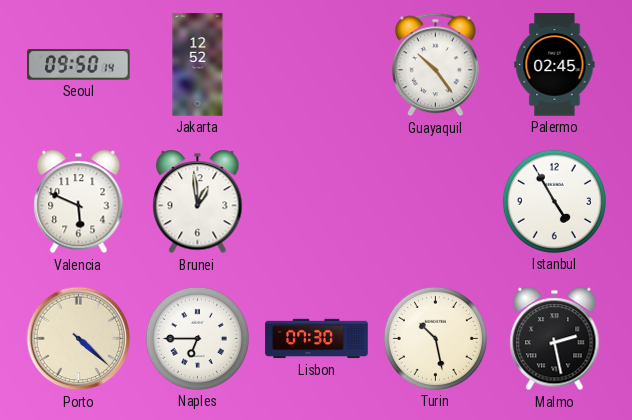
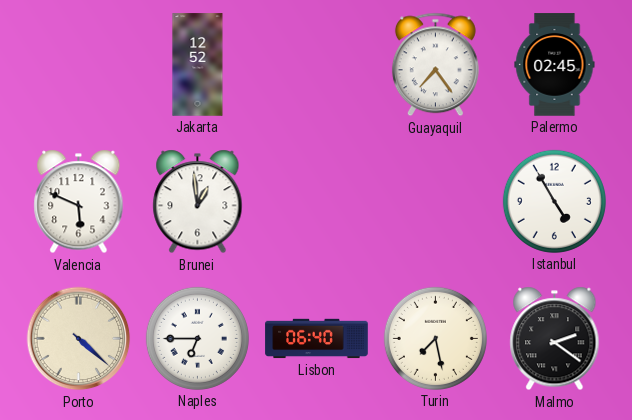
Seoul: 09:50 -> none (79, 65)
Guayaquil: 10:24 -> 7:24 (435, 65)
Lisbon: 07:30 -> 06:40 (317, 339)
Turin: 10:28 -> 7:28 (435, 338)
Malmo: 2:28 -> 2:21 (555, 339)
